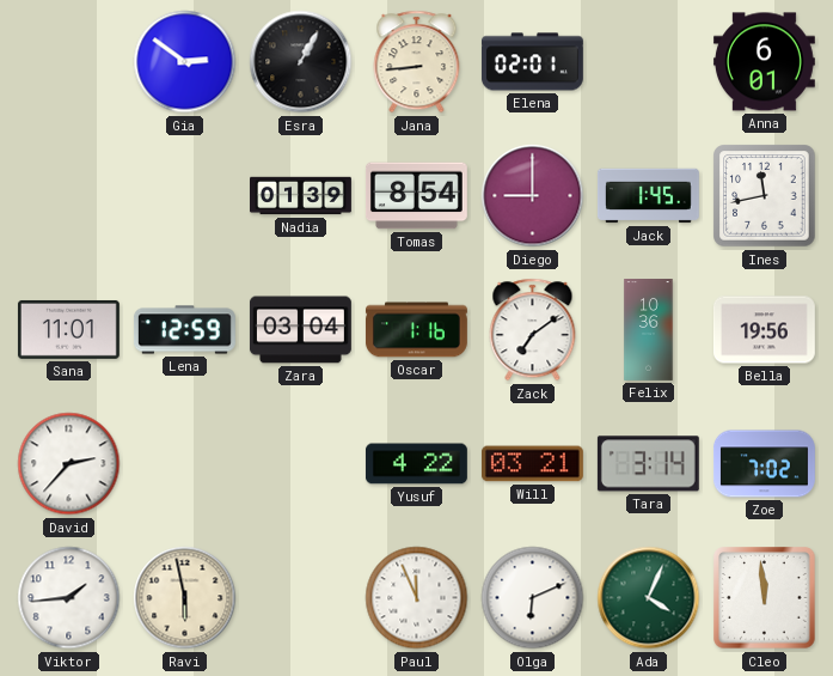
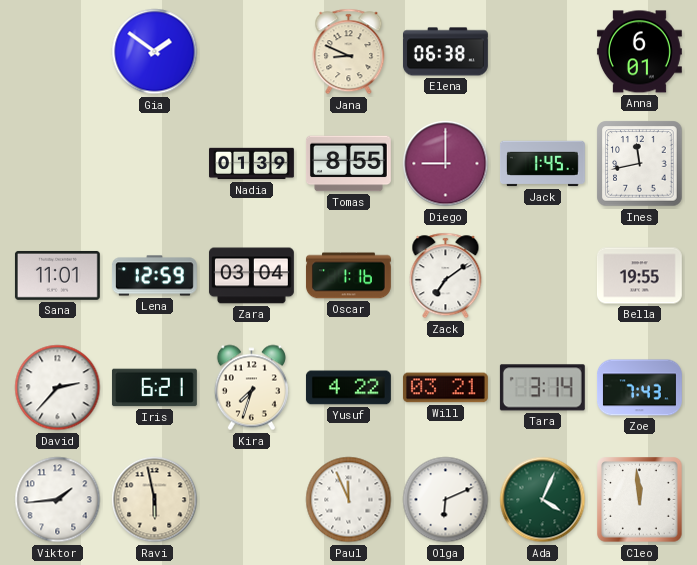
Gia: 2:51 -> 1:51 (155, 52)
Esra: 1:05 -> none (301, 62)
Jana: 8:44 -> 8:49 (349, 52)
Elena: 02:01 -> 06:38 (446, 52)
Tomas: 8:54 -> 8:55 (348, 164)
Felix: 10:36 -> none (649, 330)
Bella: 19:56 -> 19:55 (639, 276)
Iris: none -> 6:21 (154, 388)
Kira: none -> 7:33 (251, 388)
Zoe: 7:02 -> 7:43 (640, 388)
